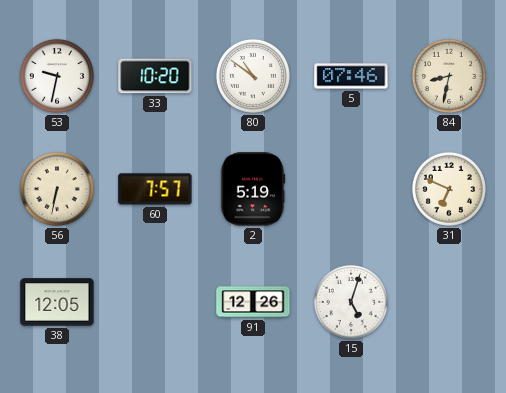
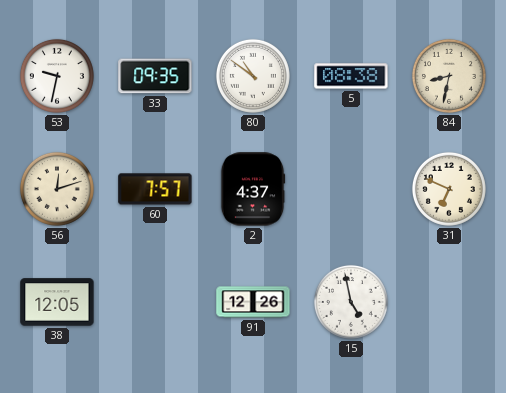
33: 10:20 -> 09:35 (155, 76)
5: 07:46 -> 08:38 (351, 76)
56: 6:32 -> 12:12 (57, 189)
2: 5:19 -> 4:37 (253, 189)
15: 5:03 -> 4:58 (351, 302)
